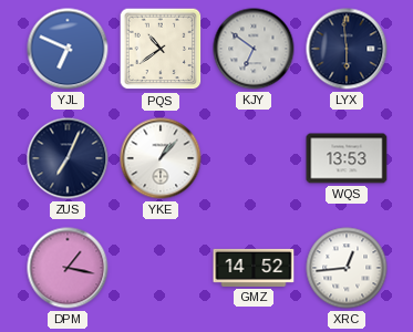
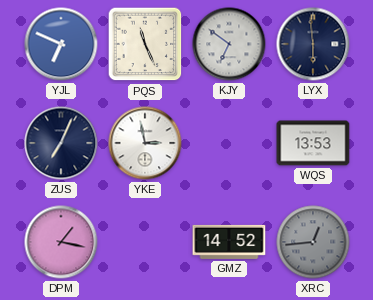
PQS: 10:39 -> 11:26 (145, 44)
YKE: 1:07 -> 2:58 (145, 143)
XRC dial: white -> grey (313, 242)
